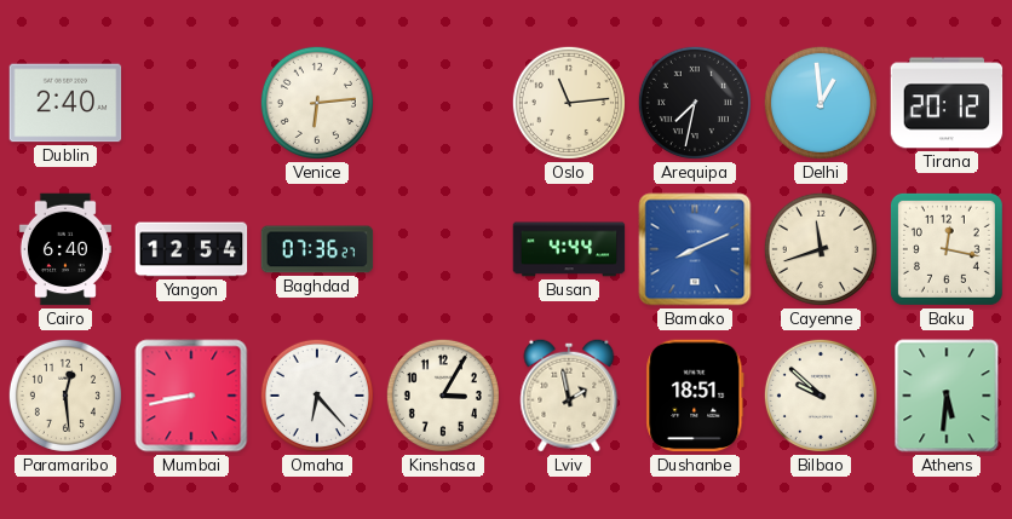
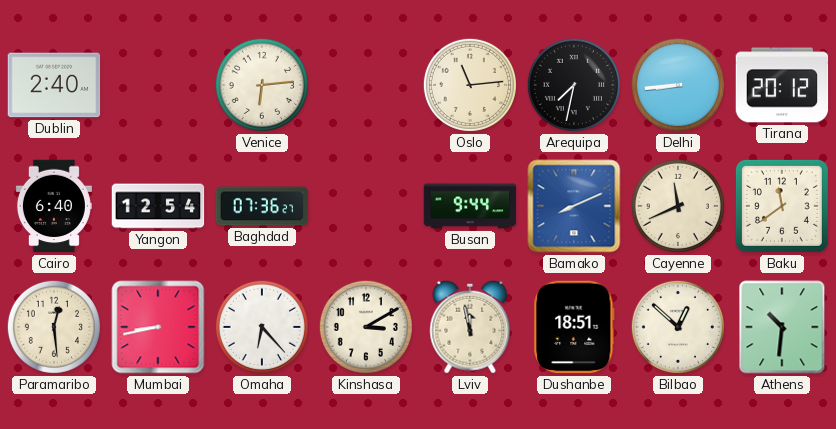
Delhi: 12:59 -> 8:44 (678, 85)
Busan: 4:44 -> 9:44 (470, 206)
Cayenne: 11:42 -> 11:41 (678, 206)
Baku: 12:17 -> 11:39 (782, 206)
Kinshasa: 3:05 -> 3:10 (366, 327)
Lviv: 1:58 -> 11:58 (470, 327)
Bilbao: 9:52 -> 12:52 (678, 327)
Athens: 5:31 -> 10:31 (782, 327)
